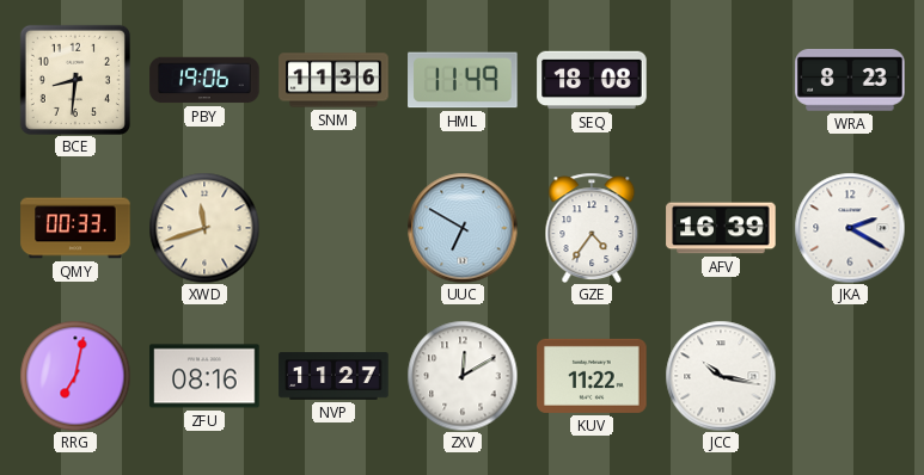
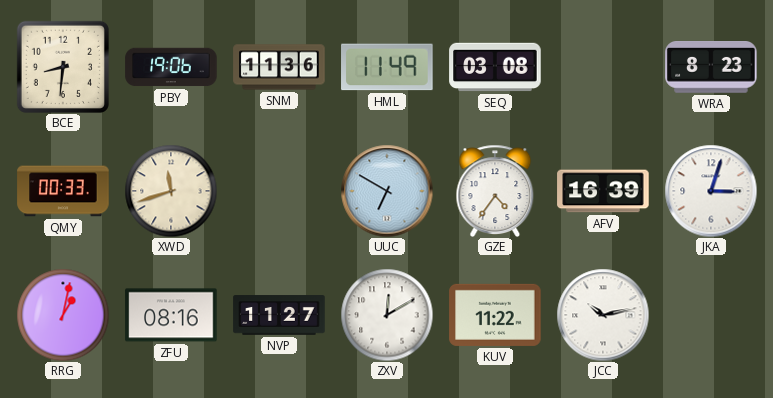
SEQ: 18:08 -> 03:08 (495, 67)
JKA: 2:20 -> 3:03 (711, 191)
RRG: 7:02 -> 1:02 (63, 315)
JCC: 10:17 -> 10:13 (603, 315)
